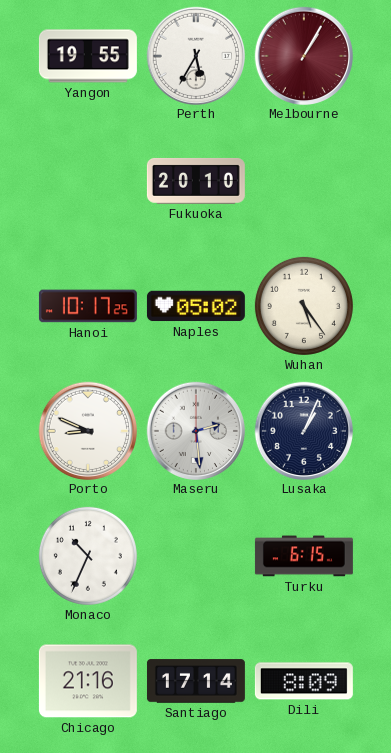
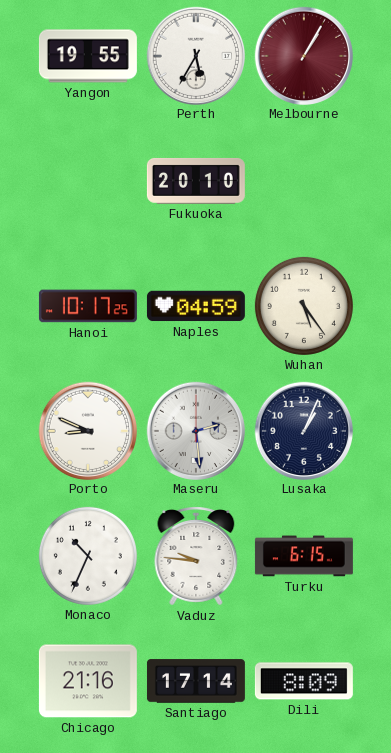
Naples: 05:02 -> 04:59 (196, 306)
Vaduz: none -> 9:46 (196, 556)
